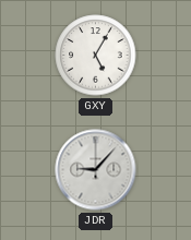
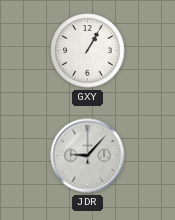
GXY: 5:05 -> 1:05 (88, 51)
